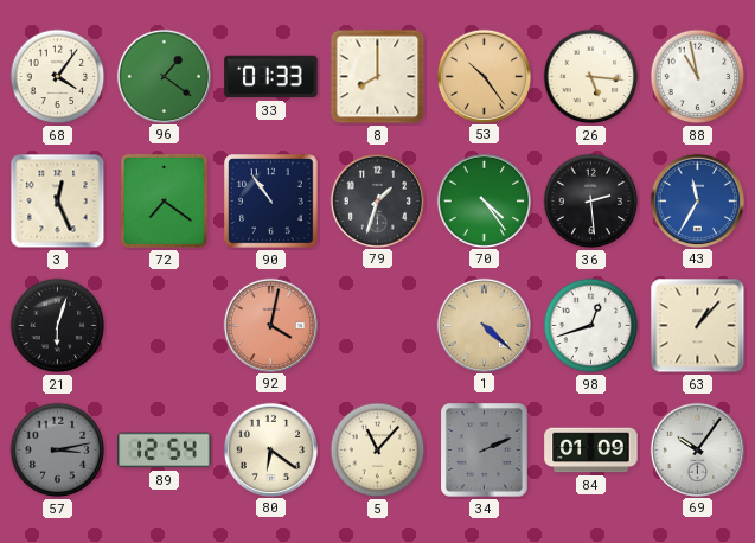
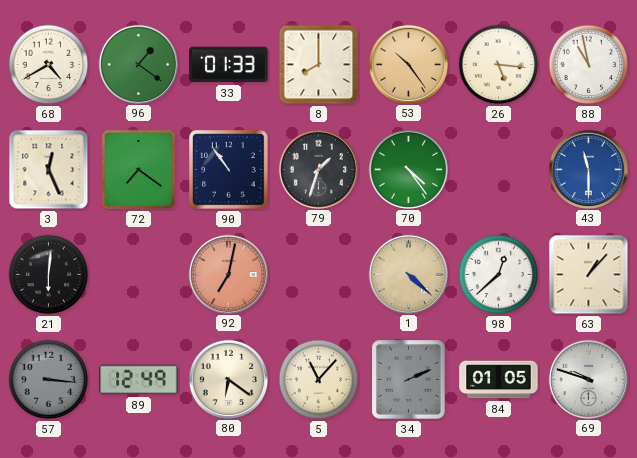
68: 4:06 -> 4:40 (49, 65)
36: 2:29 -> none (591, 202)
43: 11:35 -> 11:30 (588, 169)
21: 6:03 -> 6:01 (49, 275)
92: 4:02 -> 7:02 (228, 274)
98: 12:42 -> 12:38 (499, 275)
57: 3:13 -> 3:16 (49, 380)
89: 12:54 -> 12:49 (139, 380)
84: 01:09 -> 01:05 (499, 380)
69: 10:06 -> 9:48 (588, 379)
